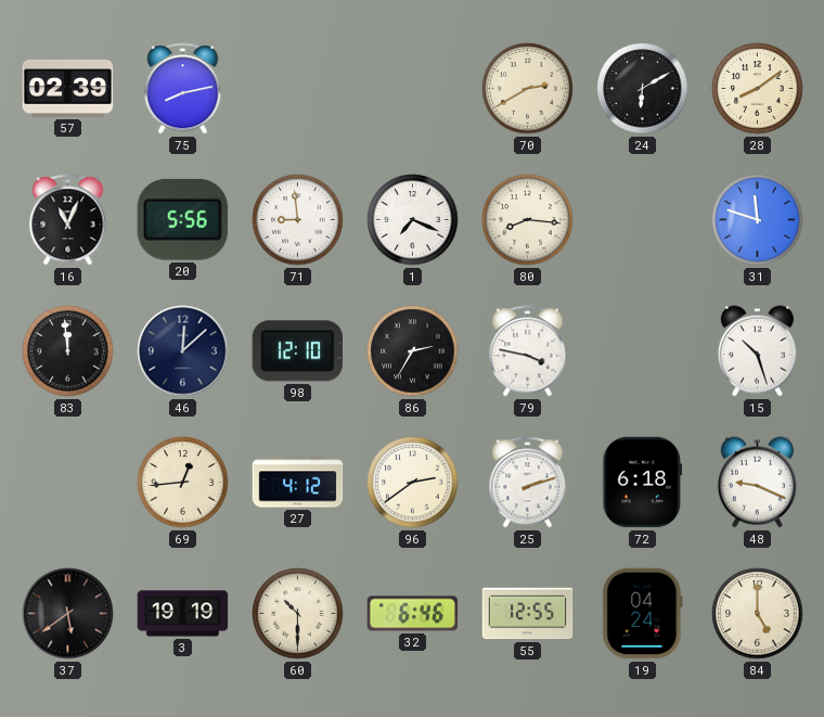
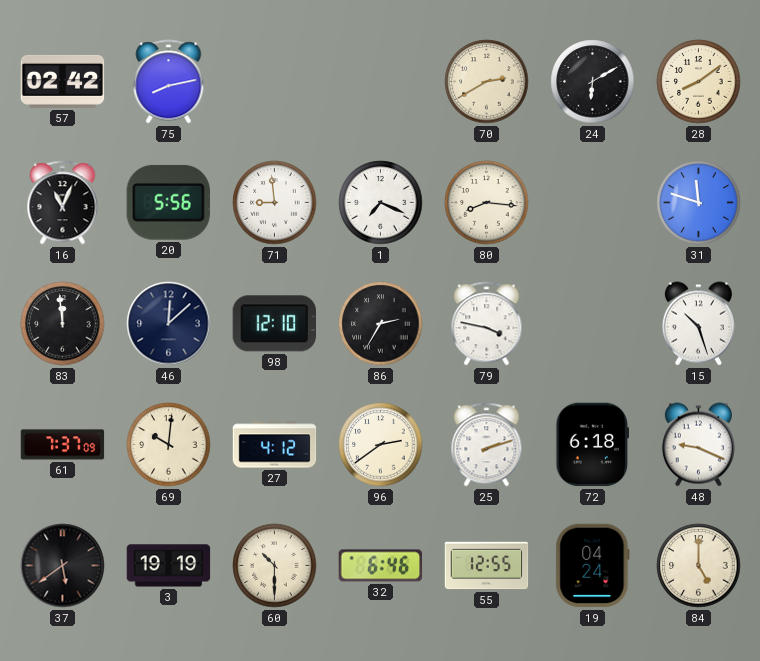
57: 02:39 -> 02:42 (63, 81)
61: none -> 7:37 (63, 445)
69: 12:44 -> 10:01 (169, 445)
